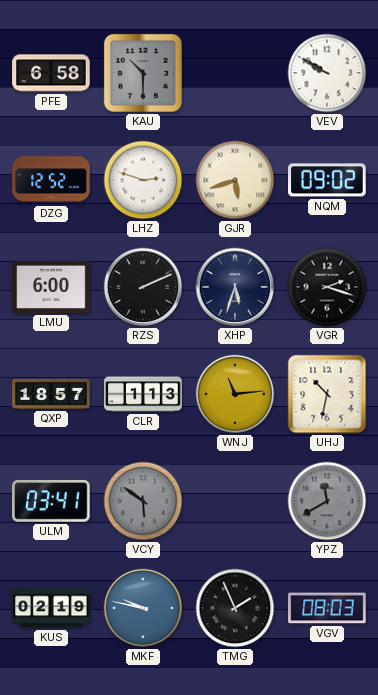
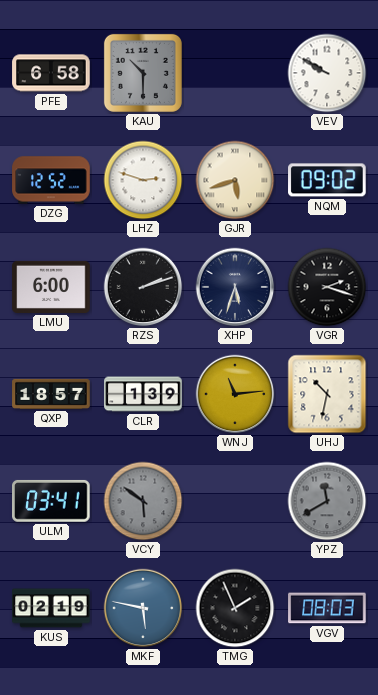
RZS: 2:11 -> 2:12 (143, 287)
CLR: 1:13 -> 1:39 (143, 394)
MKF: 9:47 -> 5:47 (143, 608)
